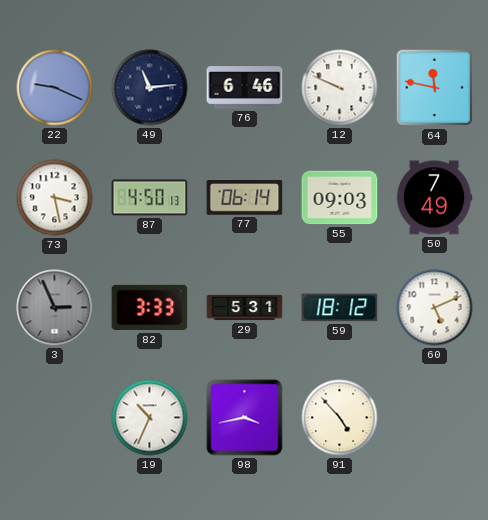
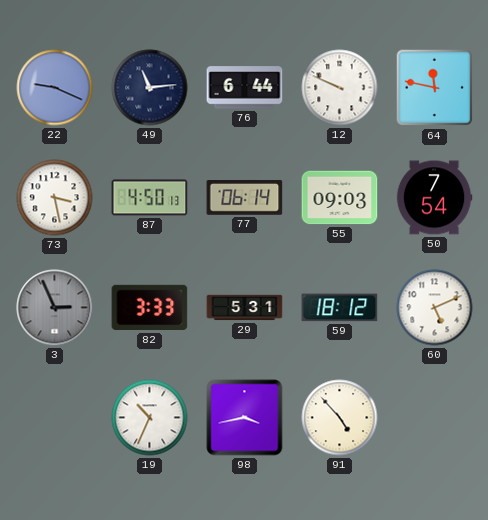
76: 6:46 -> 6:44 (245, 88)
50: 7:49 -> 7:54 (434, 198)
